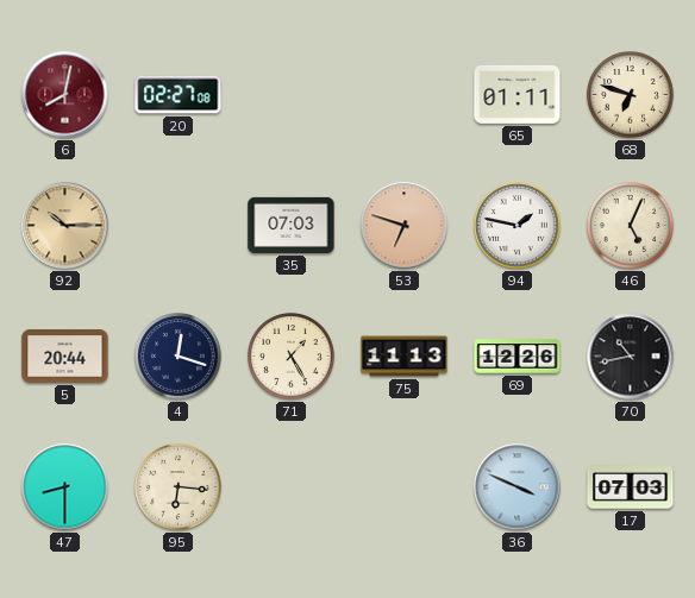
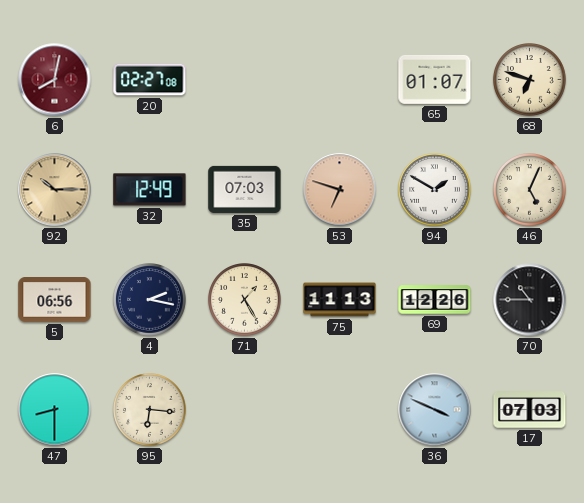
65: 01:11 -> 01:07 (435, 79)
32: none -> 12:49 (150, 190)
94: 1:47 -> 1:50 (435, 190)
5: 20:44 -> 06:56 (55, 300)
4: 12:18 -> 2:17 (150, 300)
70: 10:43 -> 10:45 (530, 300)
